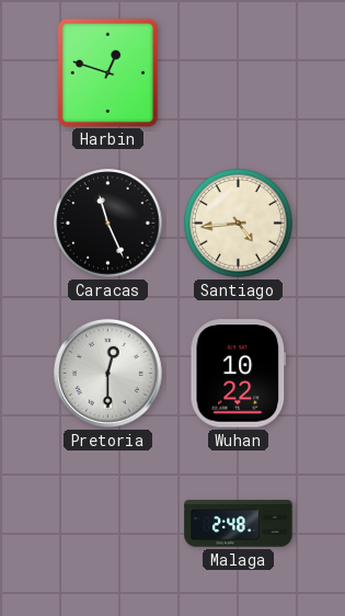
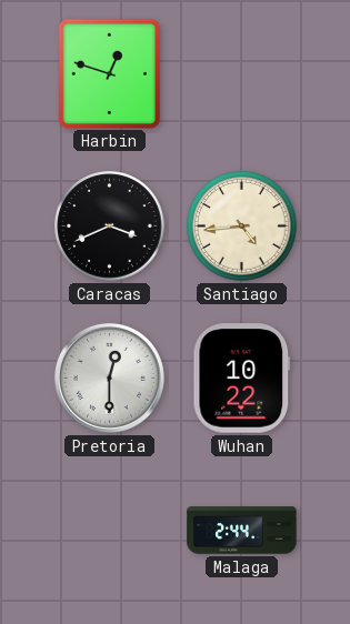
Caracas: 11:26 -> 3:41 (110, 227)
Malaga: 2:48 -> 2:44 (242, 531)
